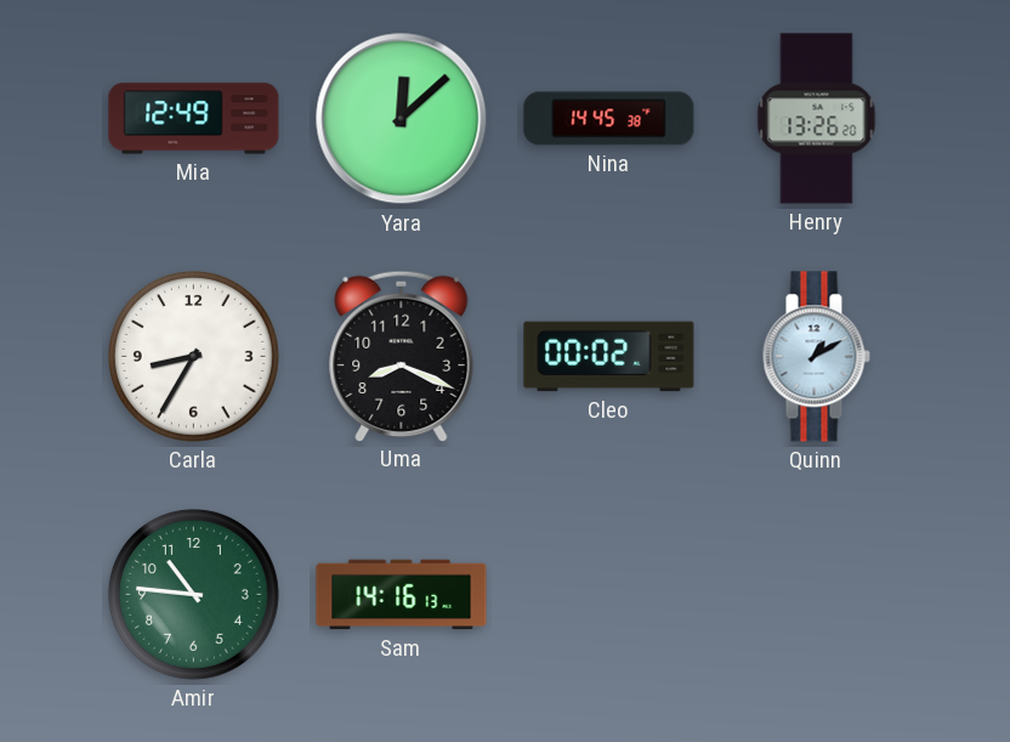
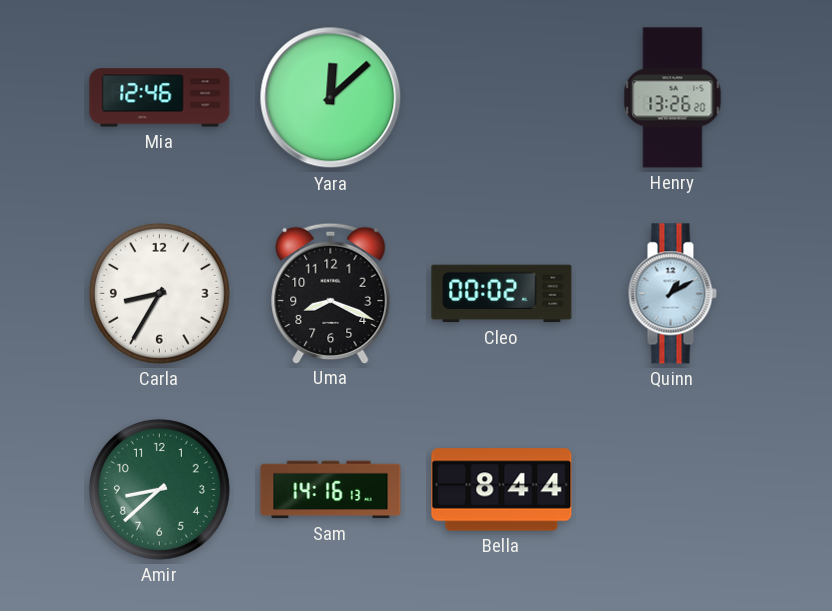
Mia: 12:49 -> 12:46 (160, 98)
Nina: 14:45 -> none (609, 119)
Amir: 10:46 -> 8:38 (159, 489)
Bella: none -> 8:44 (502, 490)
